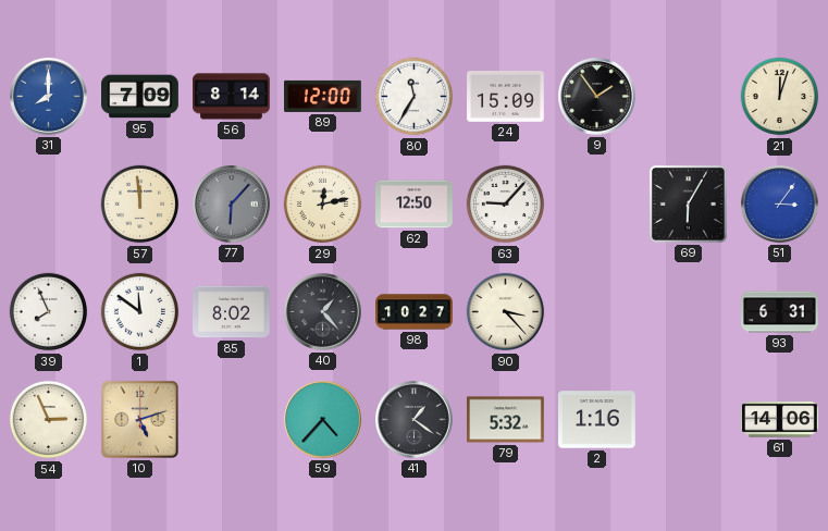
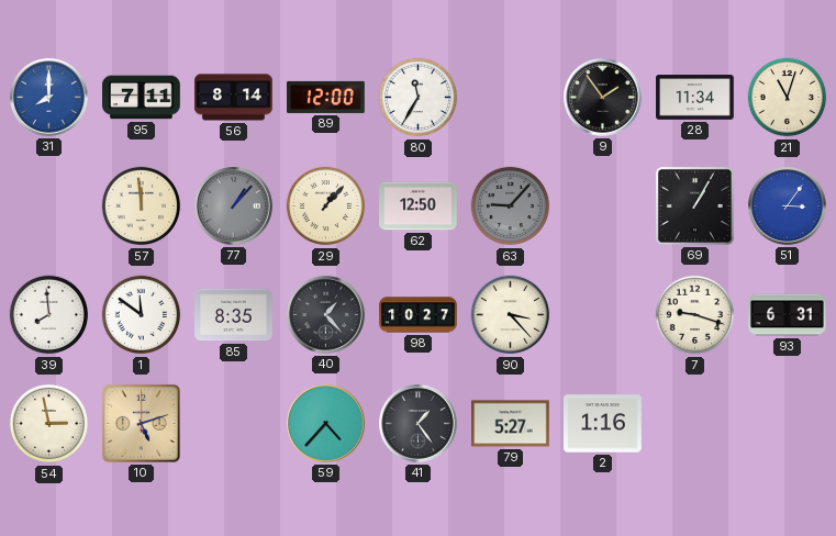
95: 7:09 -> 7:11 (142, 98)
24: 15:09 -> none (506, 97)
28: none -> 11:34 (695, 98)
21: 12:03 -> 11:03 (788, 98)
77: 6:07 -> 1:07 (234, 206)
29: 12:13 -> 1:07 (326, 206)
63 dial: white -> grey (511, 206)
69: 6:05 -> 1:05 (694, 205)
39: 7:56 -> 7:59 (49, 315)
85: 8:02 -> 8:35 (234, 315)
7: none -> 9:18 (695, 315)
54: 2:56 -> 2:58 (49, 424)
41: 1:21 -> 1:24 (419, 424)
79: 5:32 -> 5:27 (511, 424)
61: 14:06 -> none (780, 419)
